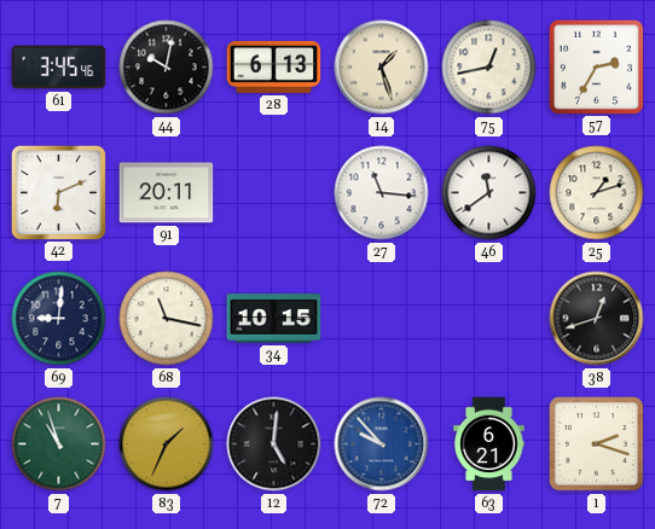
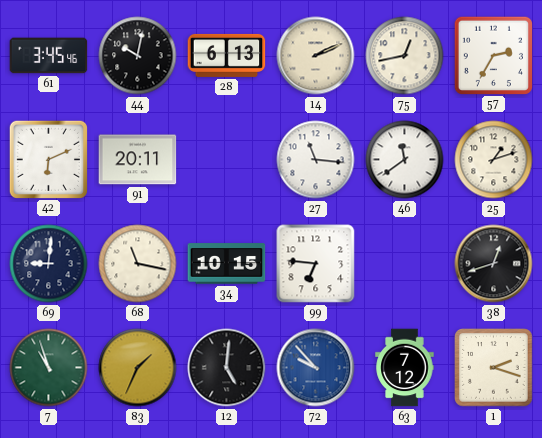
14: 1:27 -> 2:11 (316, 56)
99: none -> 6:46 (316, 264)
63: 6:21 -> 7:12 (405, 368)
